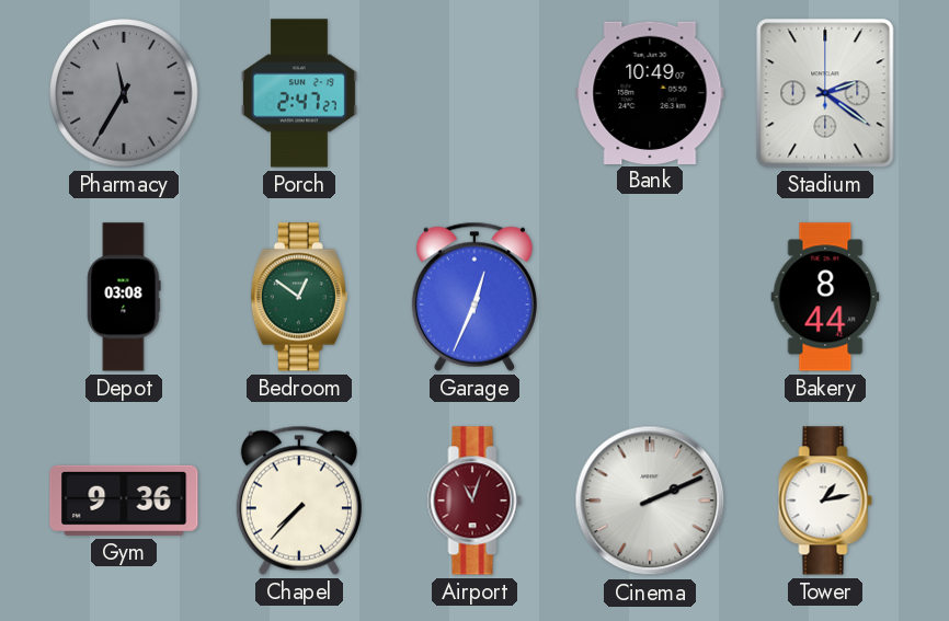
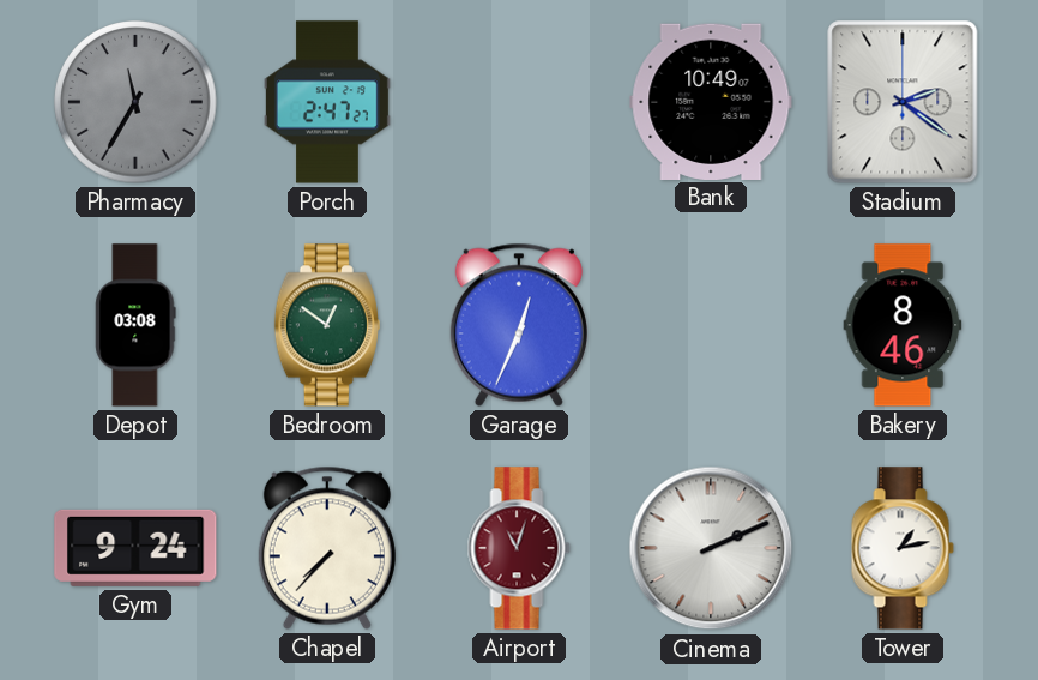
Bakery: 8:44 -> 8:46 (903, 325)
Gym: 9:36 -> 9:24 (135, 548)
